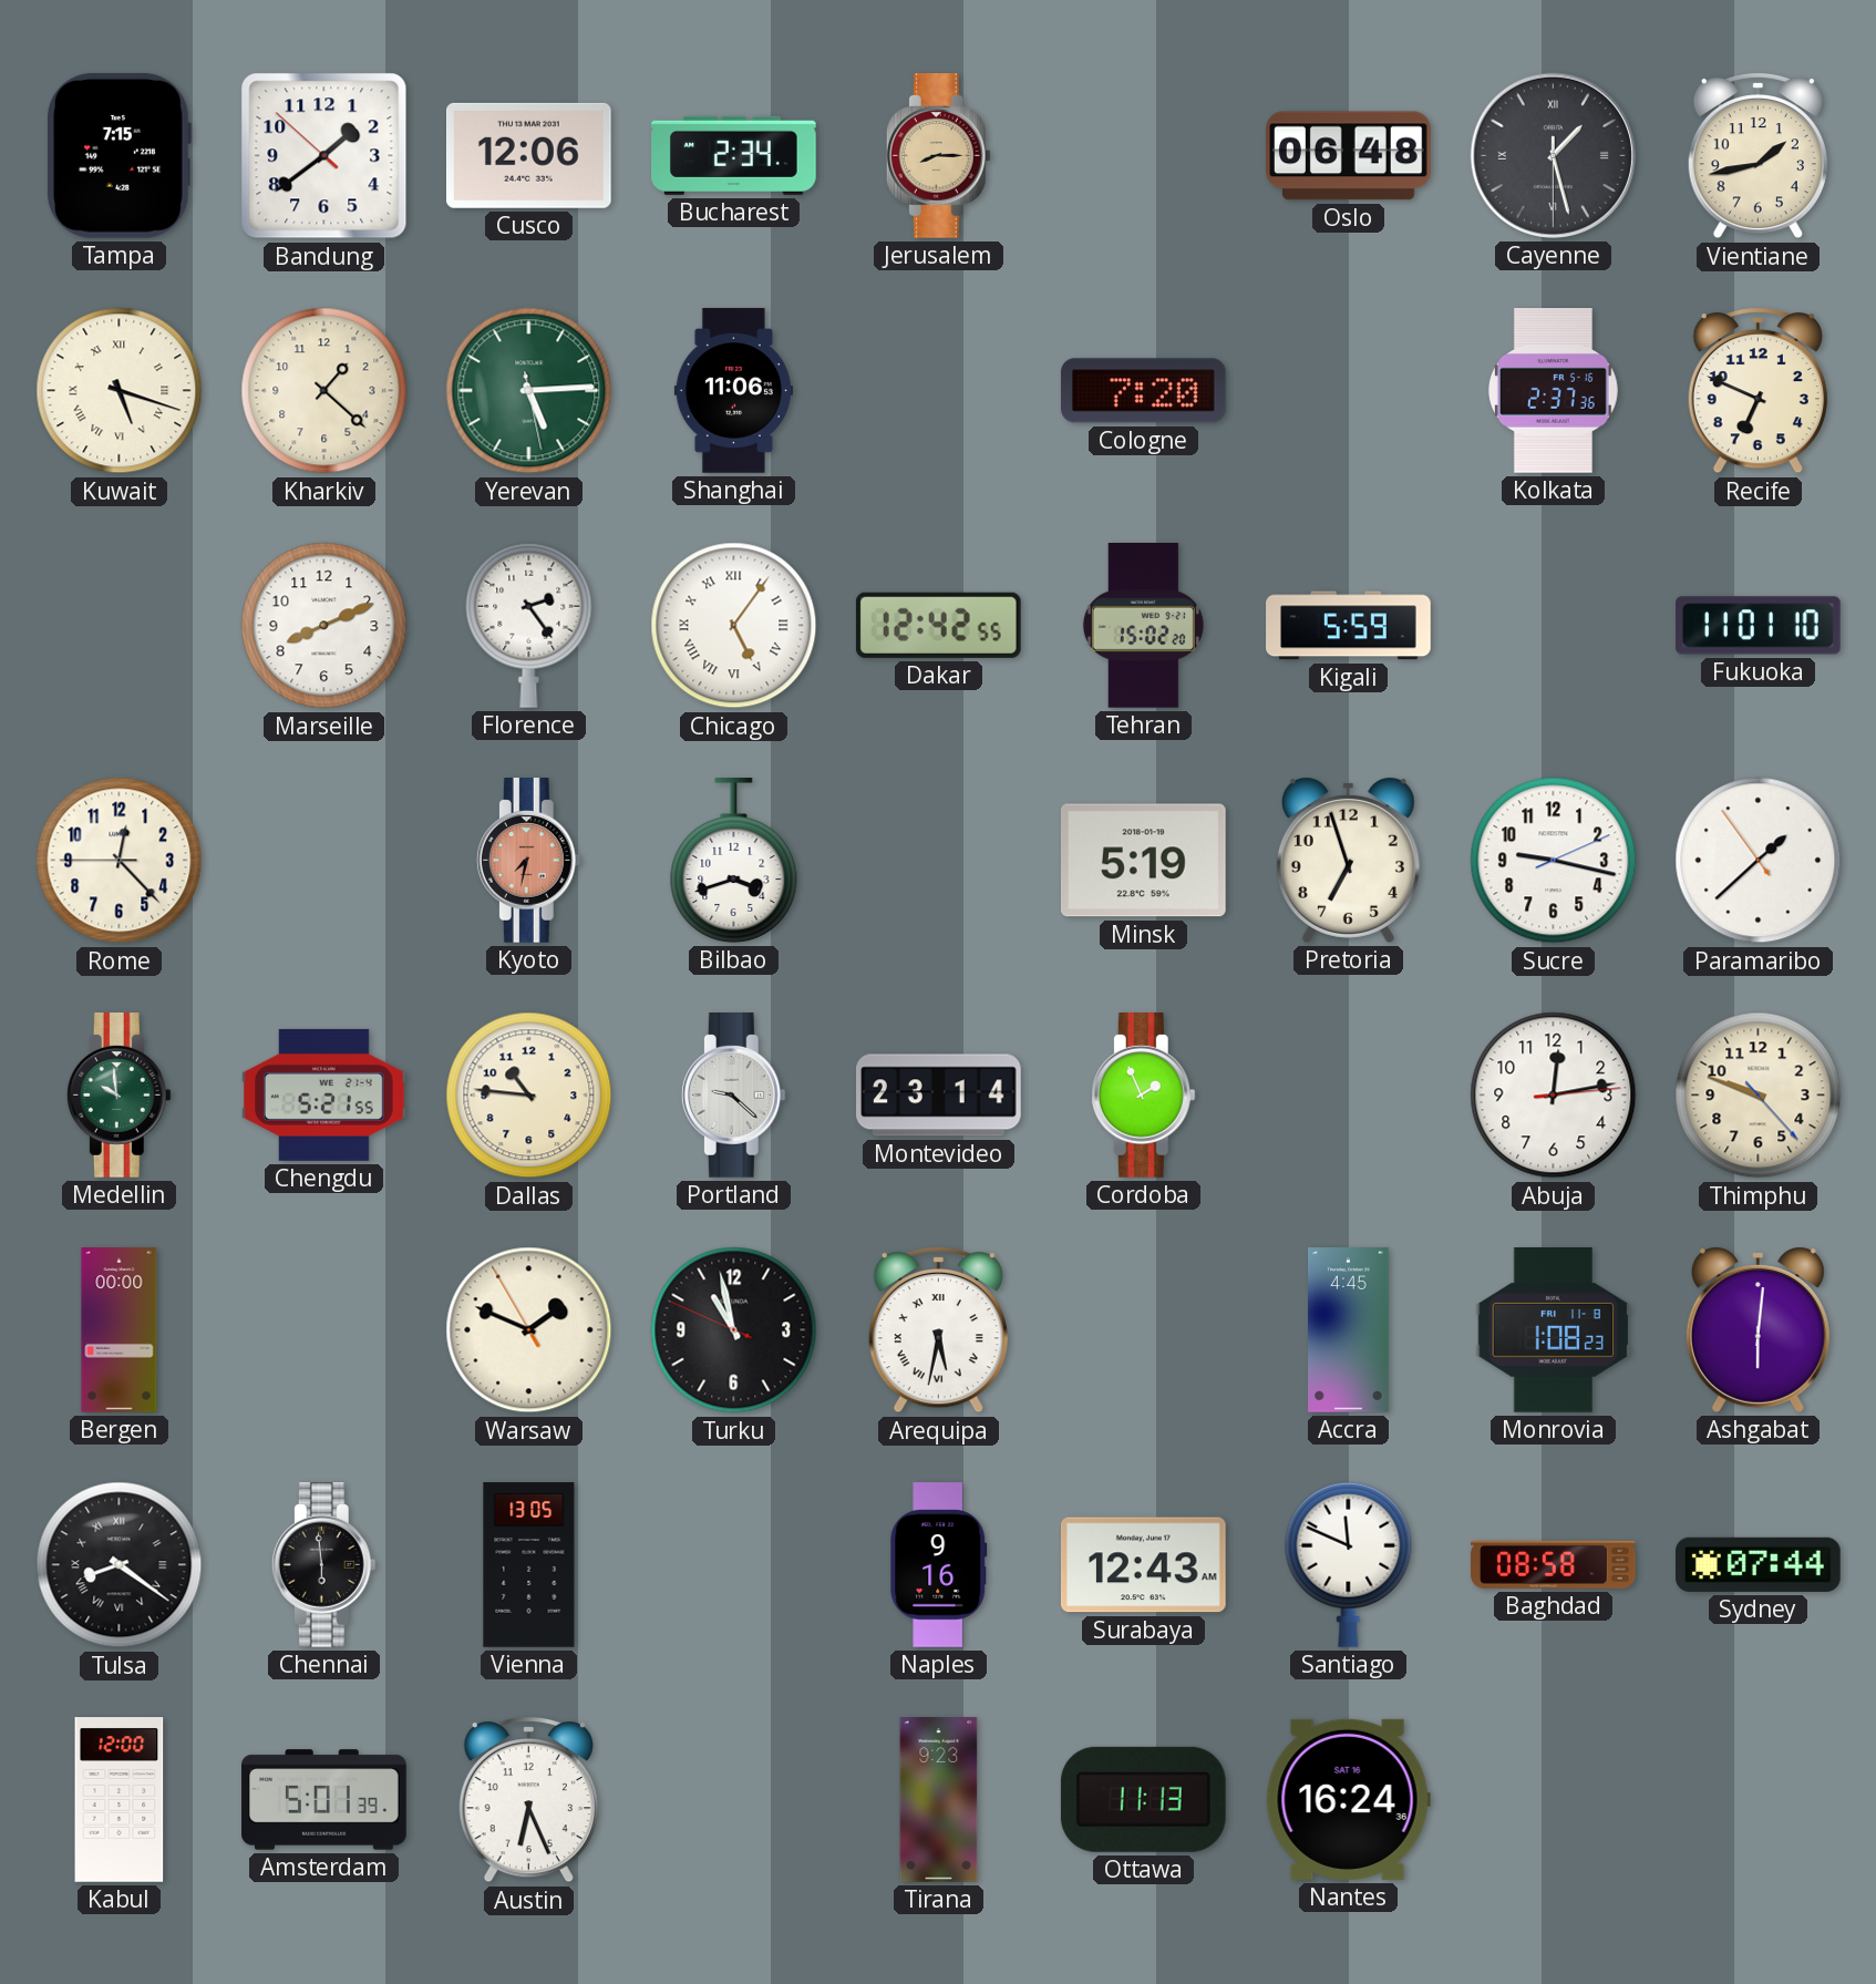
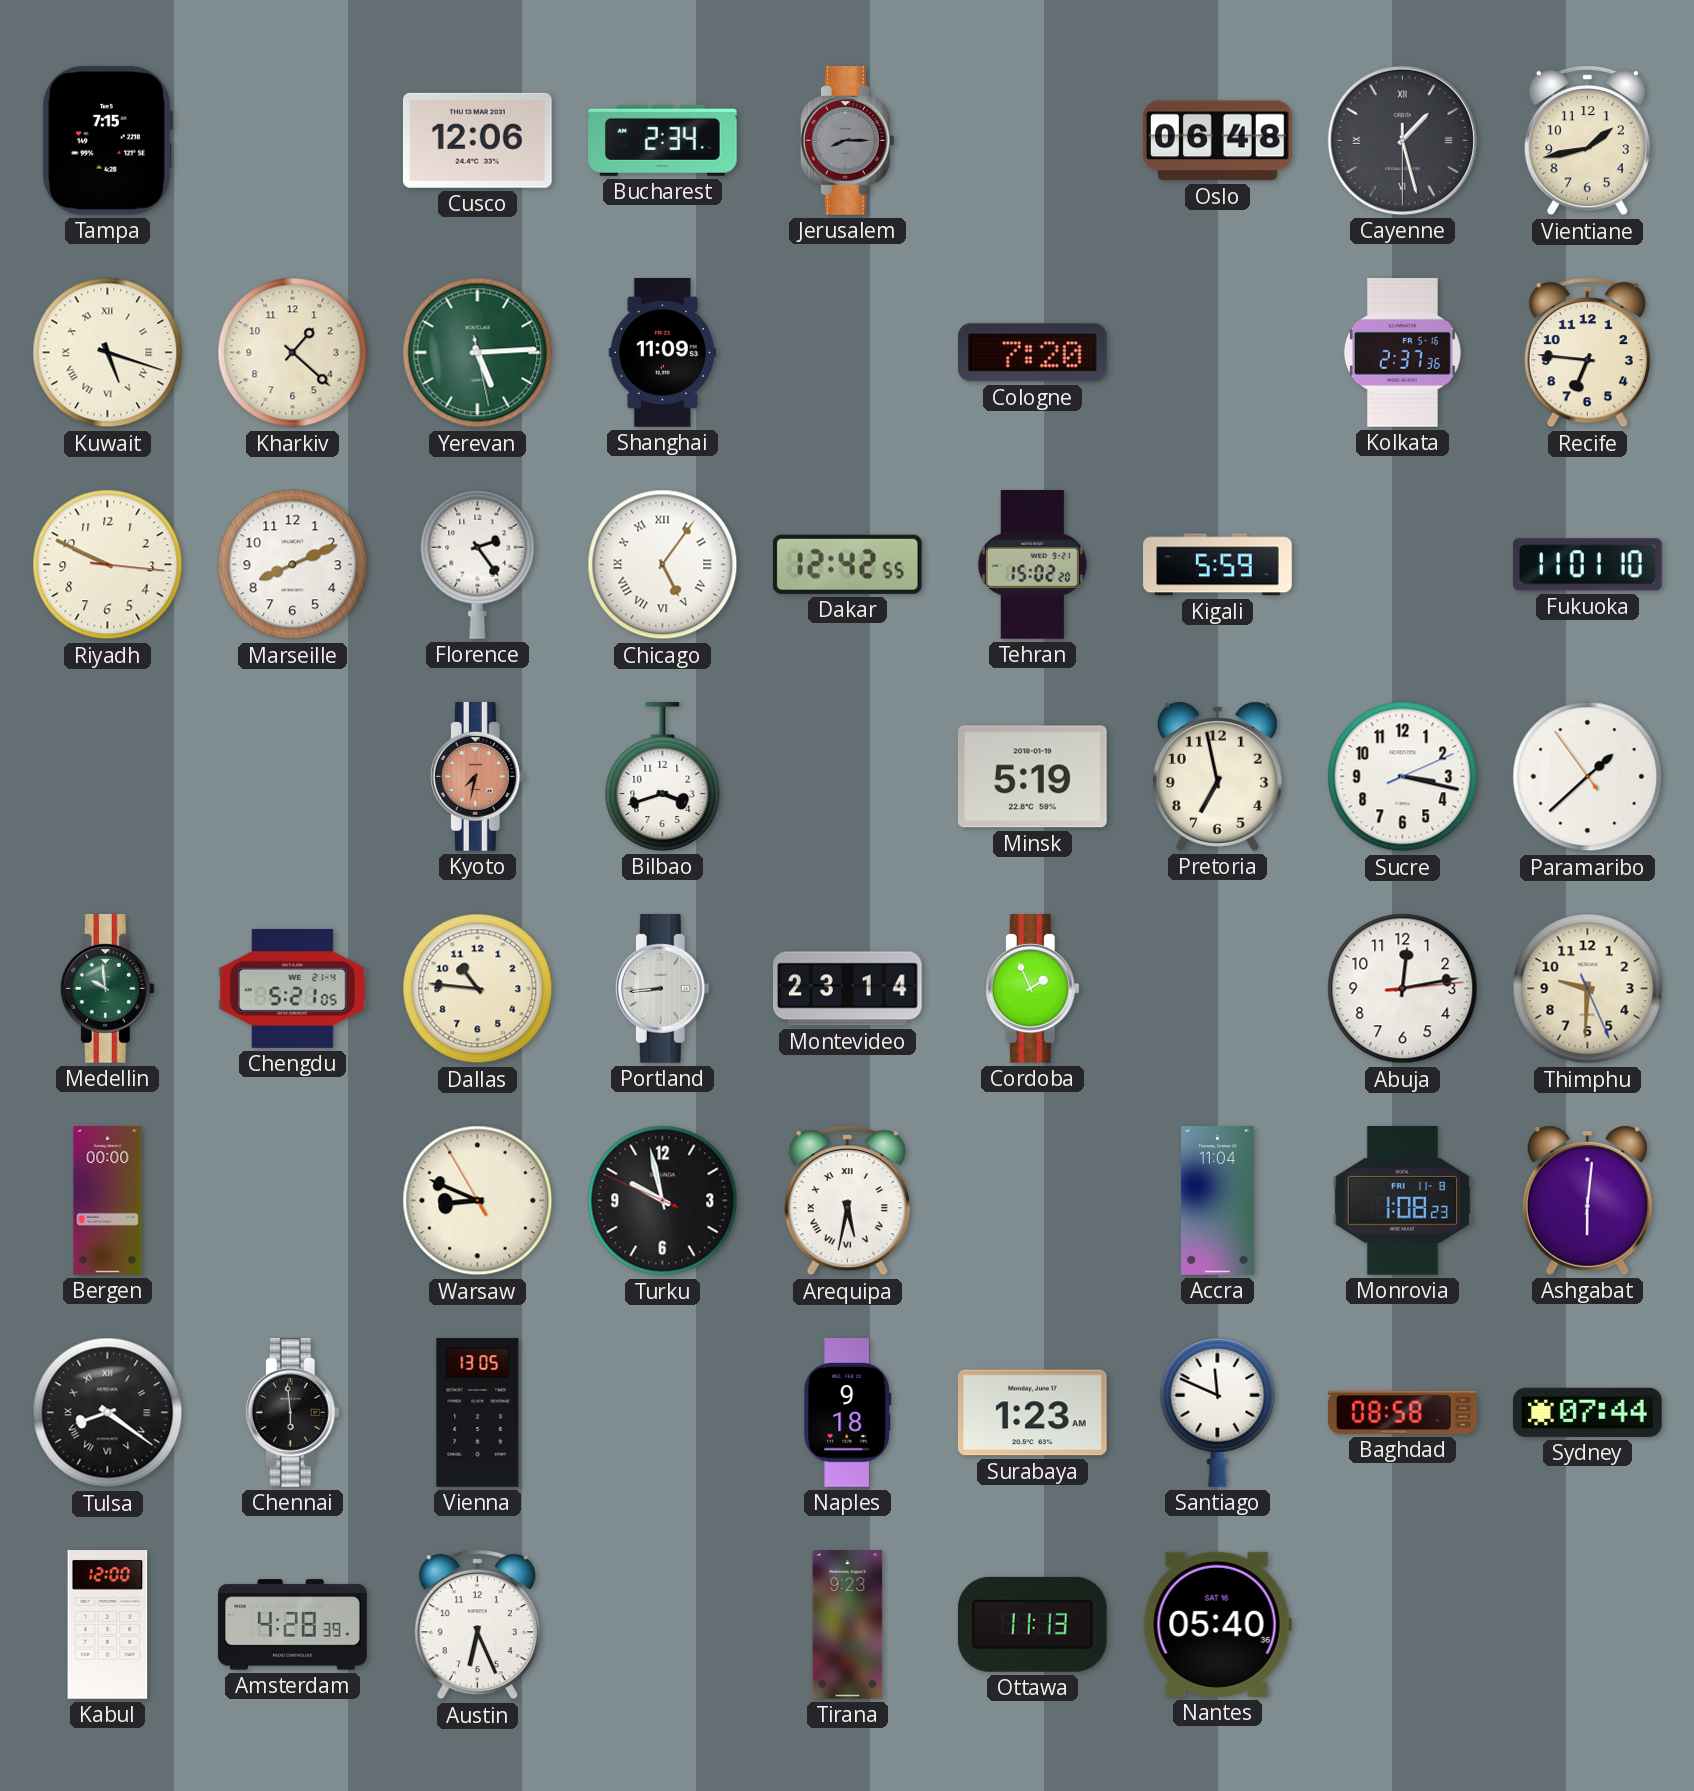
Bandung: 1:38 -> none (324, 156)
Jerusalem dial: champagne -> grey (847, 141)
Shanghai: 11:06 -> 11:09 (662, 353)
Recife: 6:49 -> 6:46 (1587, 352)
Riyadh: none -> 9:49 (108, 565)
Rome: 12:22 -> none (120, 861)
Pretoria: 6:57 -> 6:58 (1217, 776)
Sucre: 9:17 -> 3:17 (1403, 777)
Chengdu: 5:21:55 -> 5:21:05 (293, 988)
Portland: 9:22 -> 8:44 (662, 989)
Thimphu: 9:48 -> 9:30 (1588, 989)
Warsaw: 1:48 -> 8:48 (478, 1201)
Turku: 10:57 -> 9:57 (663, 1201)
Accra: 4:45 -> 11:04 (1218, 1201)
Naples: 9:16 -> 9:18 (848, 1413)
Surabaya: 12:43 -> 1:23 (1032, 1413)
Amsterdam: 5:01 -> 4:28 (293, 1625)
Nantes: 16:24 -> 05:40 (1217, 1624)
